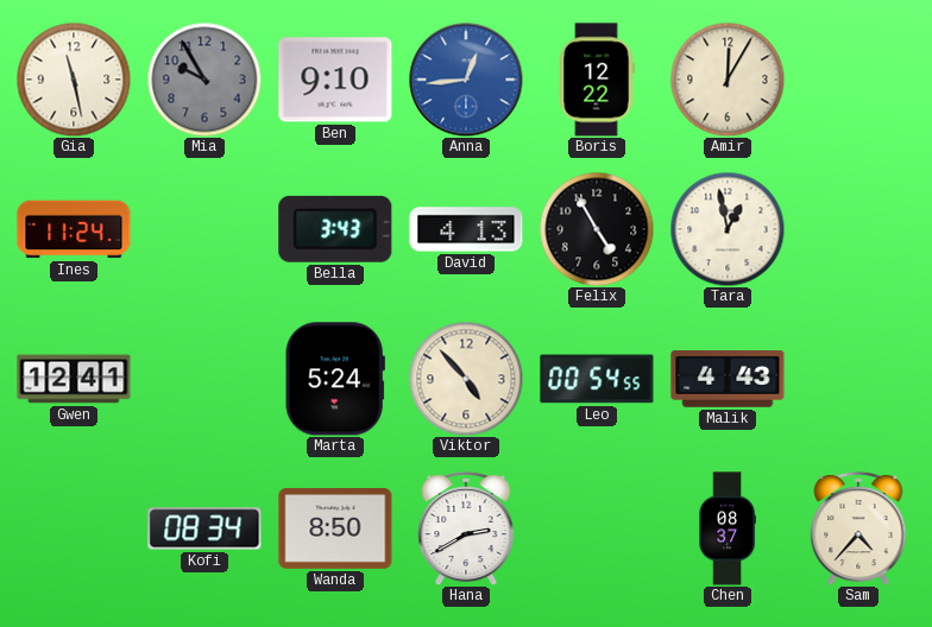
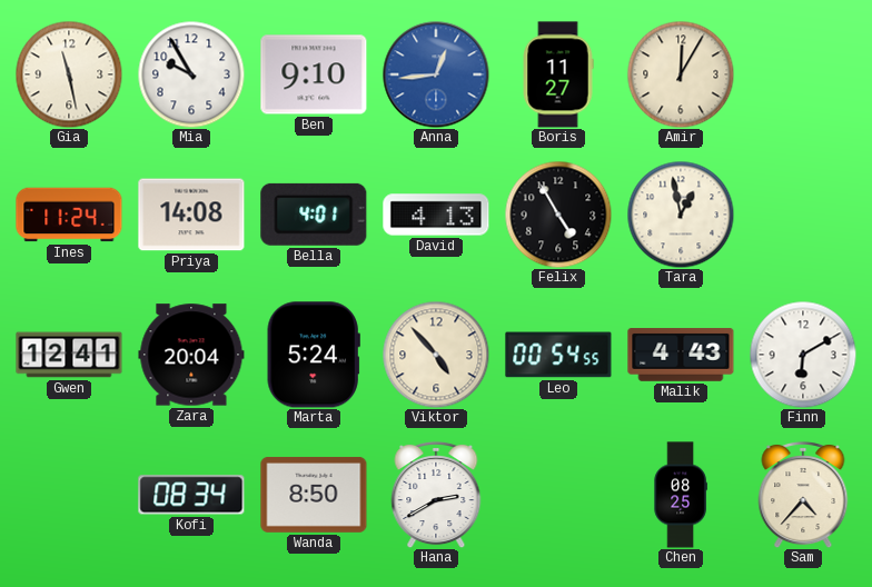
Mia dial: grey -> white (191, 74)
Boris: 12:22 -> 11:27 (558, 74)
Priya: none -> 14:08 (191, 215)
Bella: 3:43 -> 4:01 (314, 215)
Zara: none -> 20:04 (191, 355)
Finn: none -> 6:10 (803, 355)
Chen: 08:37 -> 08:25 (681, 495)
